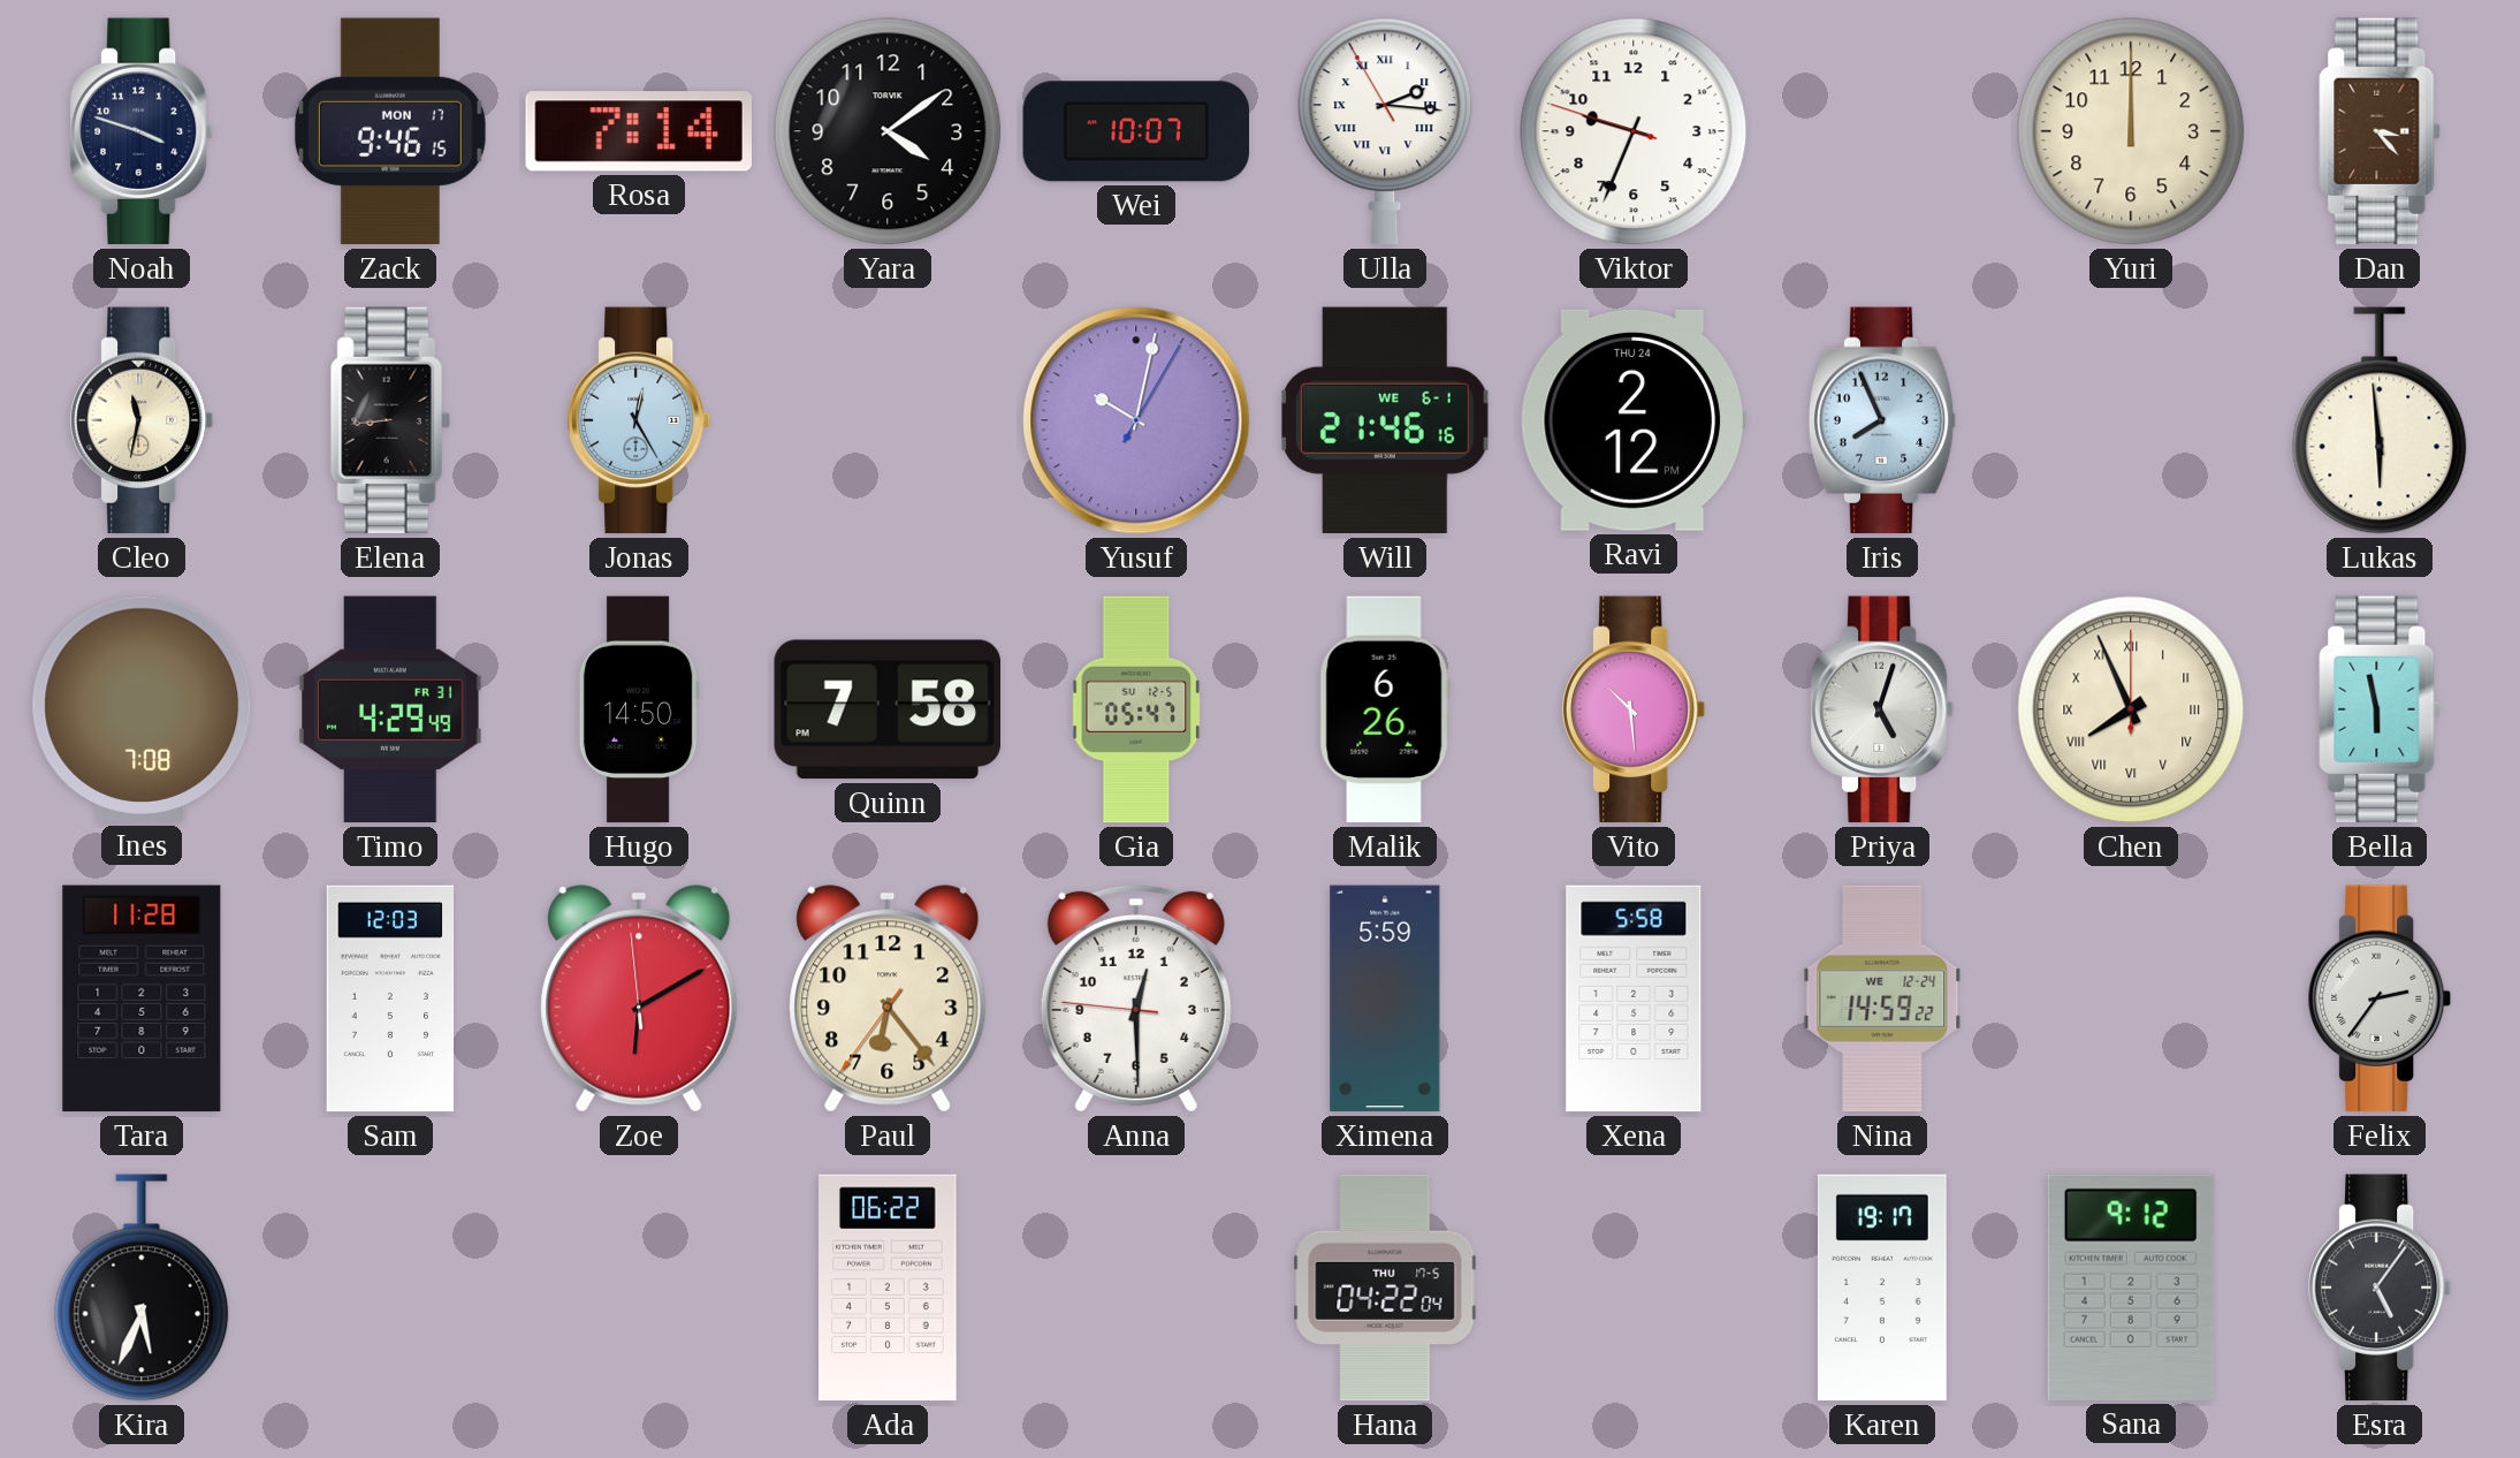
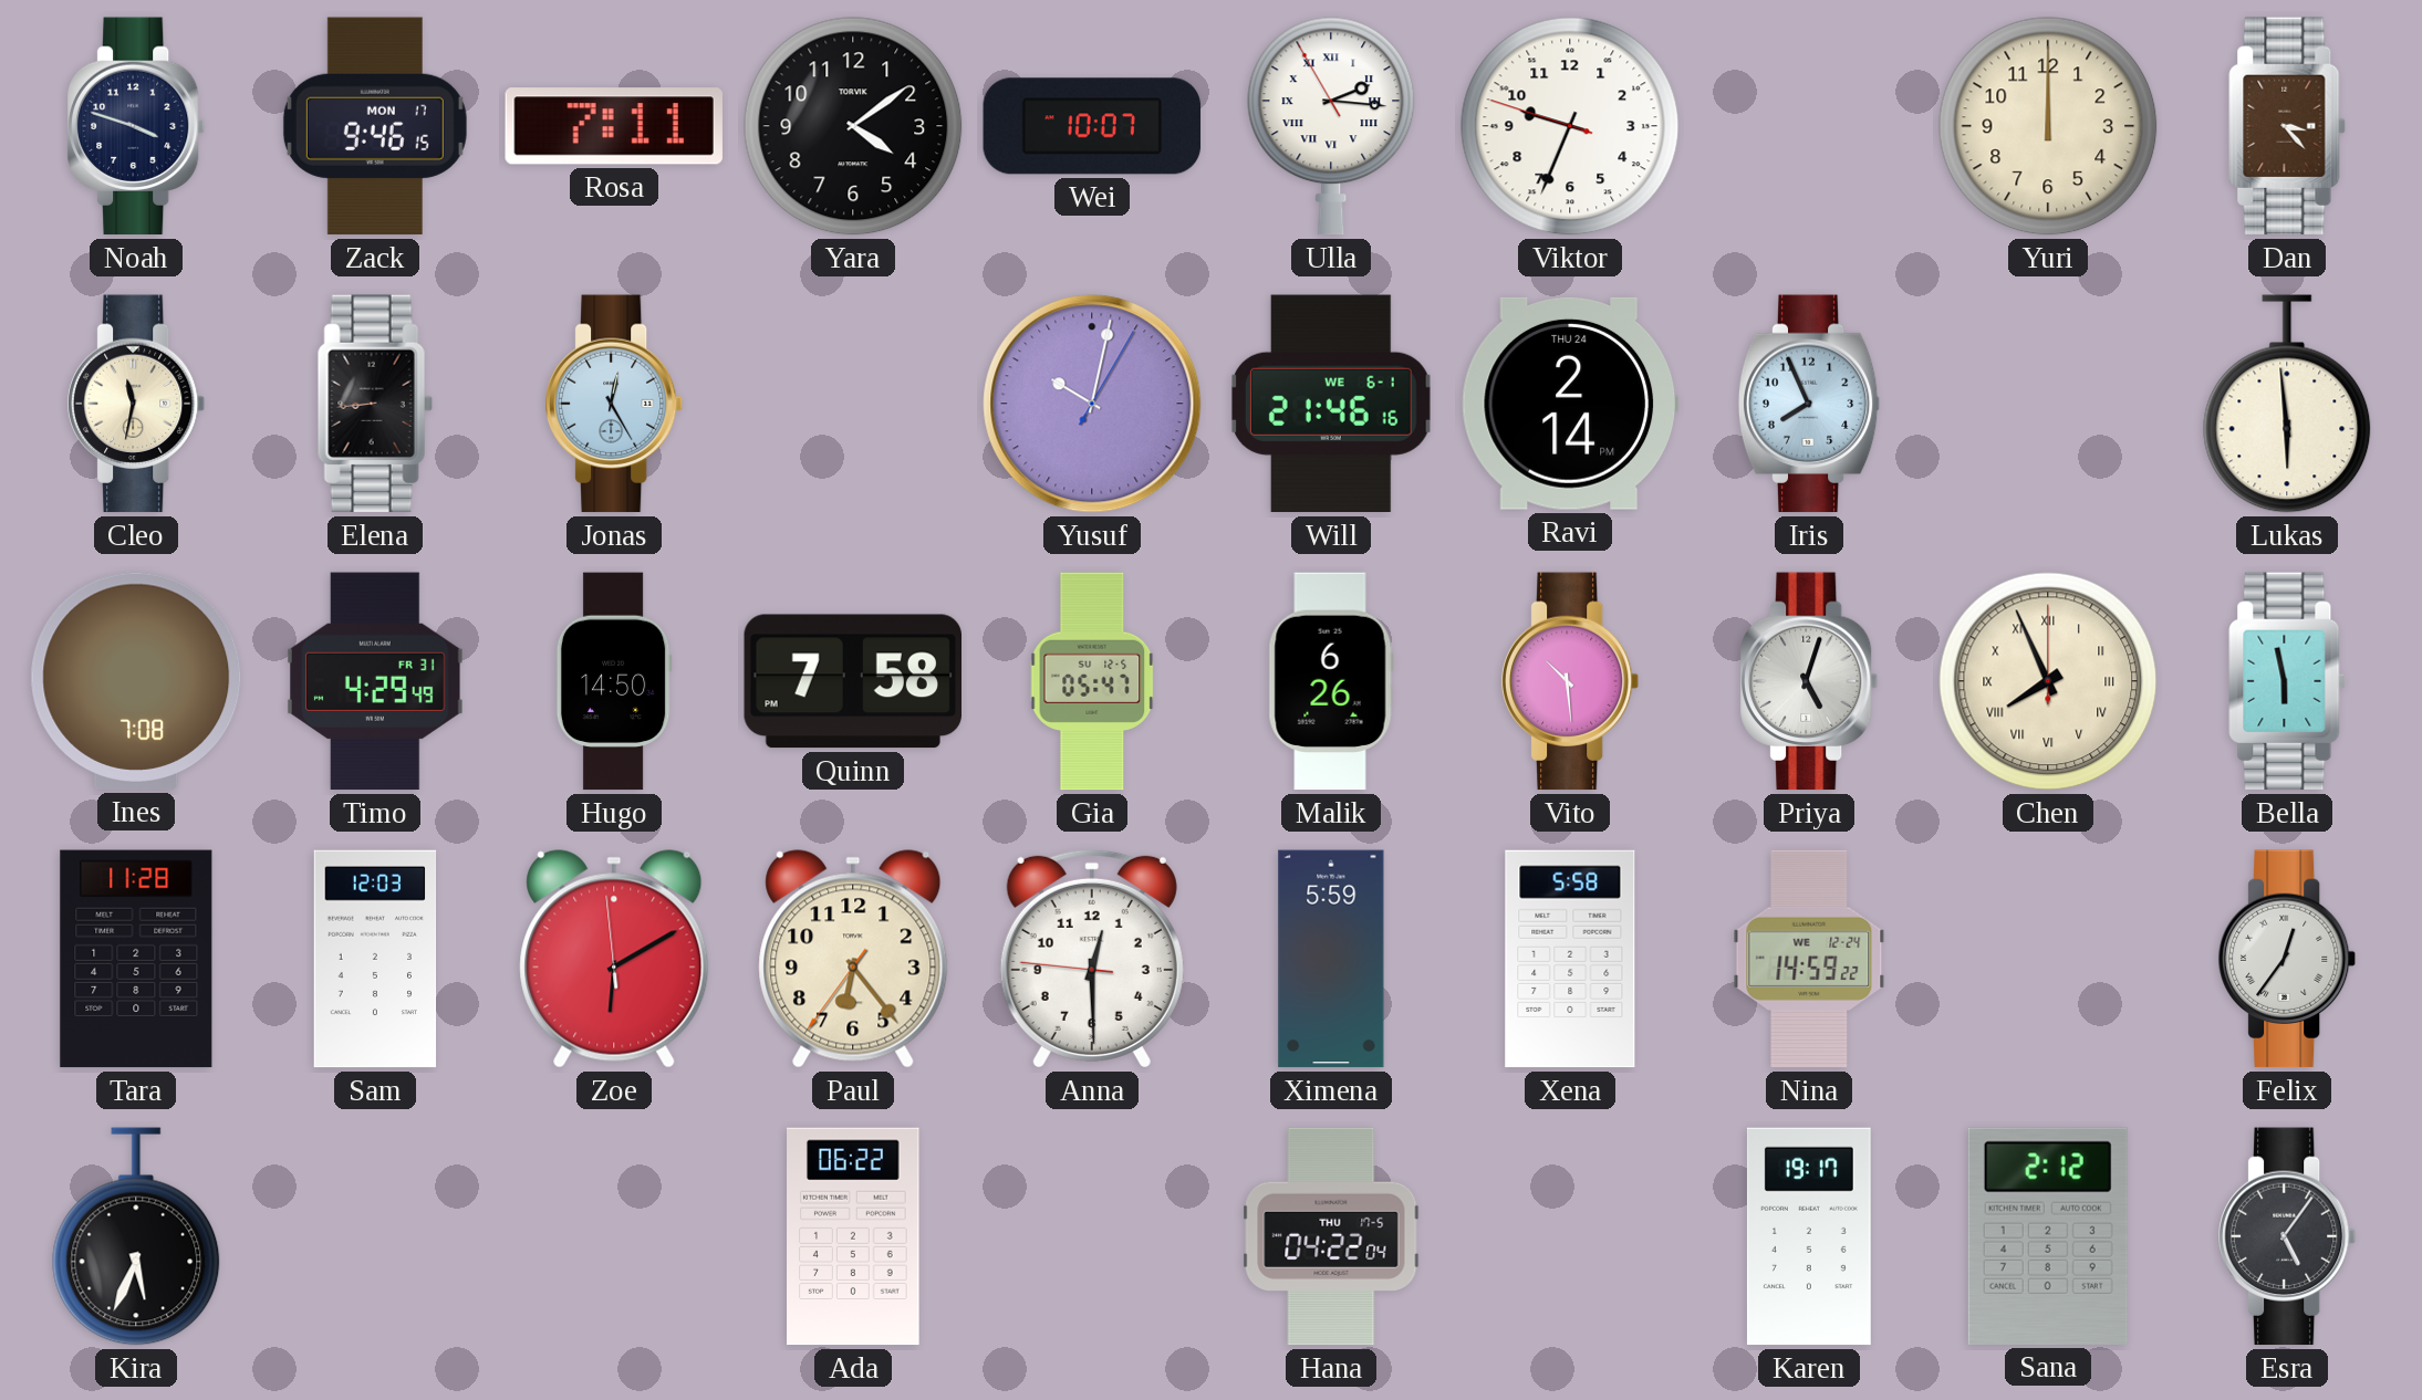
Rosa: 7:14 -> 7:11 (614, 126)
Ravi: 2:12 -> 2:14 (1569, 404)
Felix: 2:36 -> 12:36 (2287, 959)
Sana: 9:12 -> 2:12 (2048, 1236)
